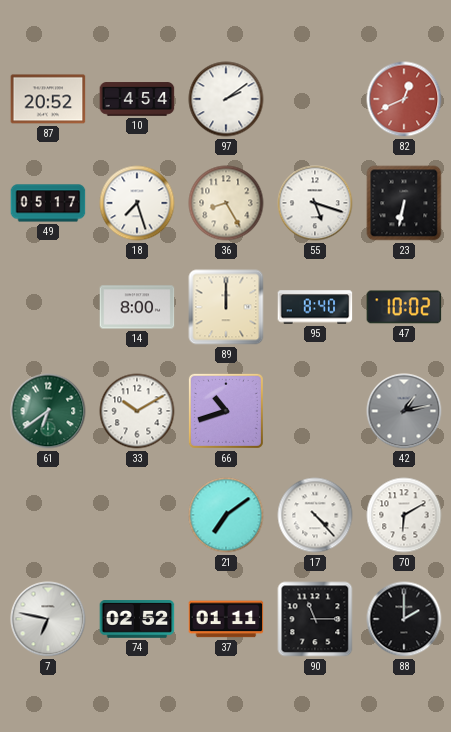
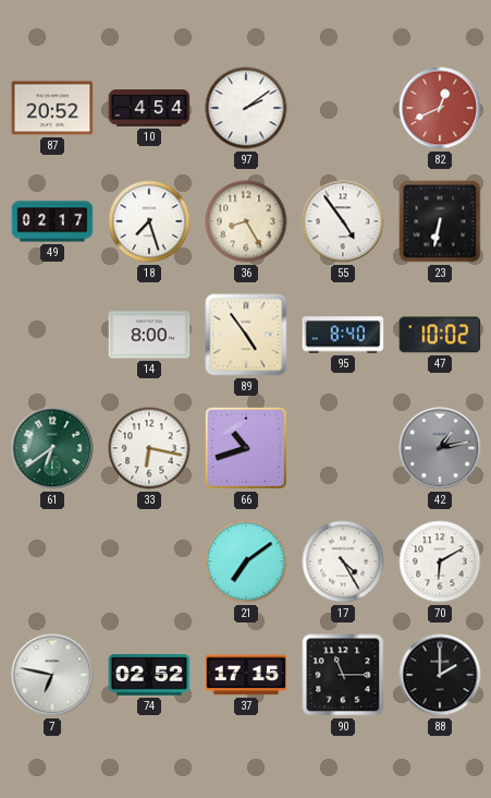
49: 05:17 -> 02:17 (52, 221)
55: 5:18 -> 4:54 (343, 221)
89: 12:00 -> 4:54 (246, 335)
33: 10:10 -> 6:17 (149, 448)
17: 4:23 -> 4:25 (343, 561)
37: 01:11 -> 17:15 (246, 675)
